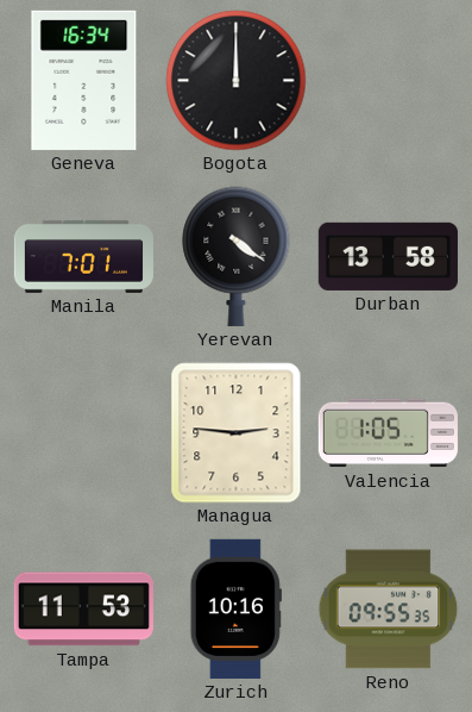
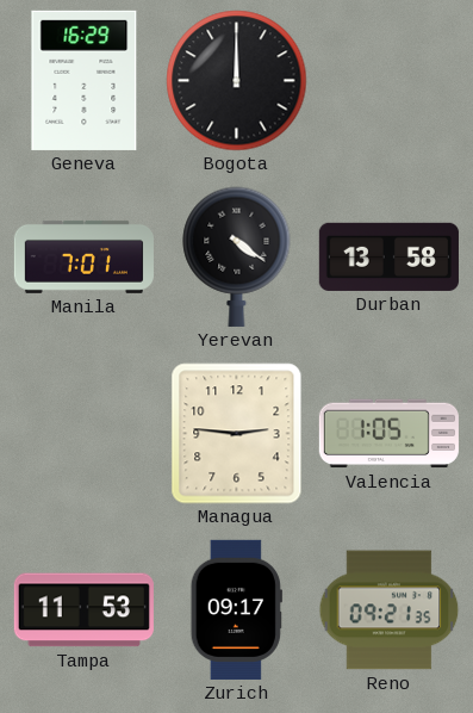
Geneva: 16:34 -> 16:29 (85, 80)
Zurich: 10:16 -> 09:17 (236, 609)
Reno: 09:55 -> 09:21 (390, 610)
